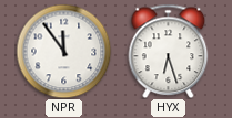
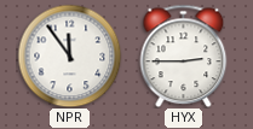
HYX: 6:27 -> 2:45 (184, 55)
